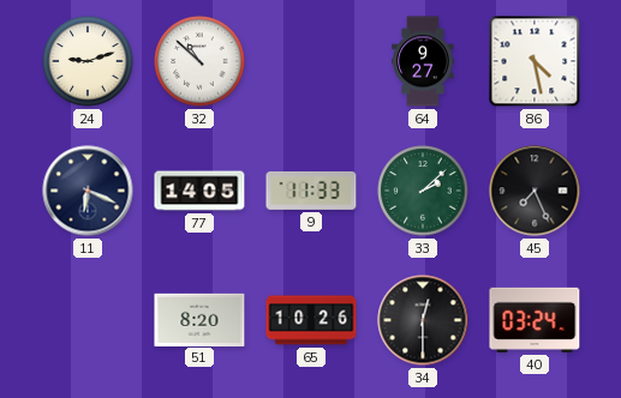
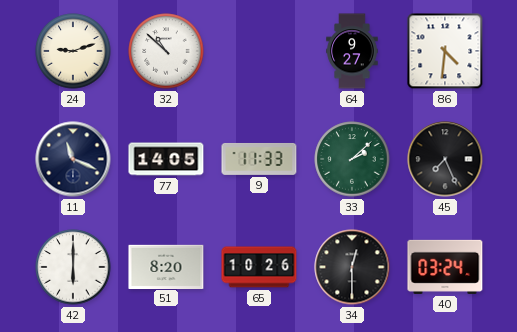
86: 4:28 -> 4:31 (445, 51)
11: 6:19 -> 11:19 (73, 159)
42: none -> 6:00 (73, 267)
